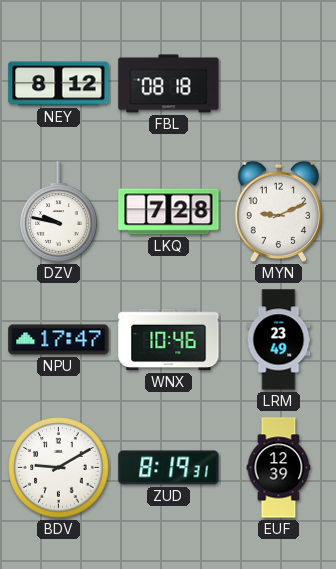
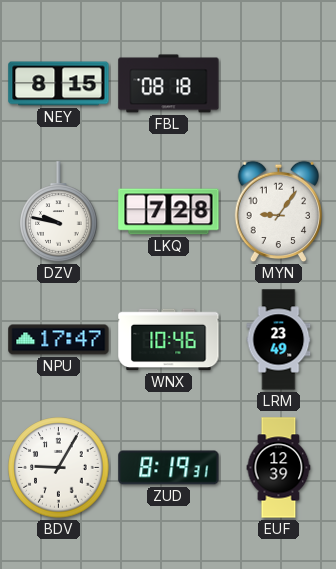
NEY: 8:12 -> 8:15 (59, 84)
MYN: 9:11 -> 9:06 (278, 212)
BDV: 9:10 -> 9:05 (59, 468)
